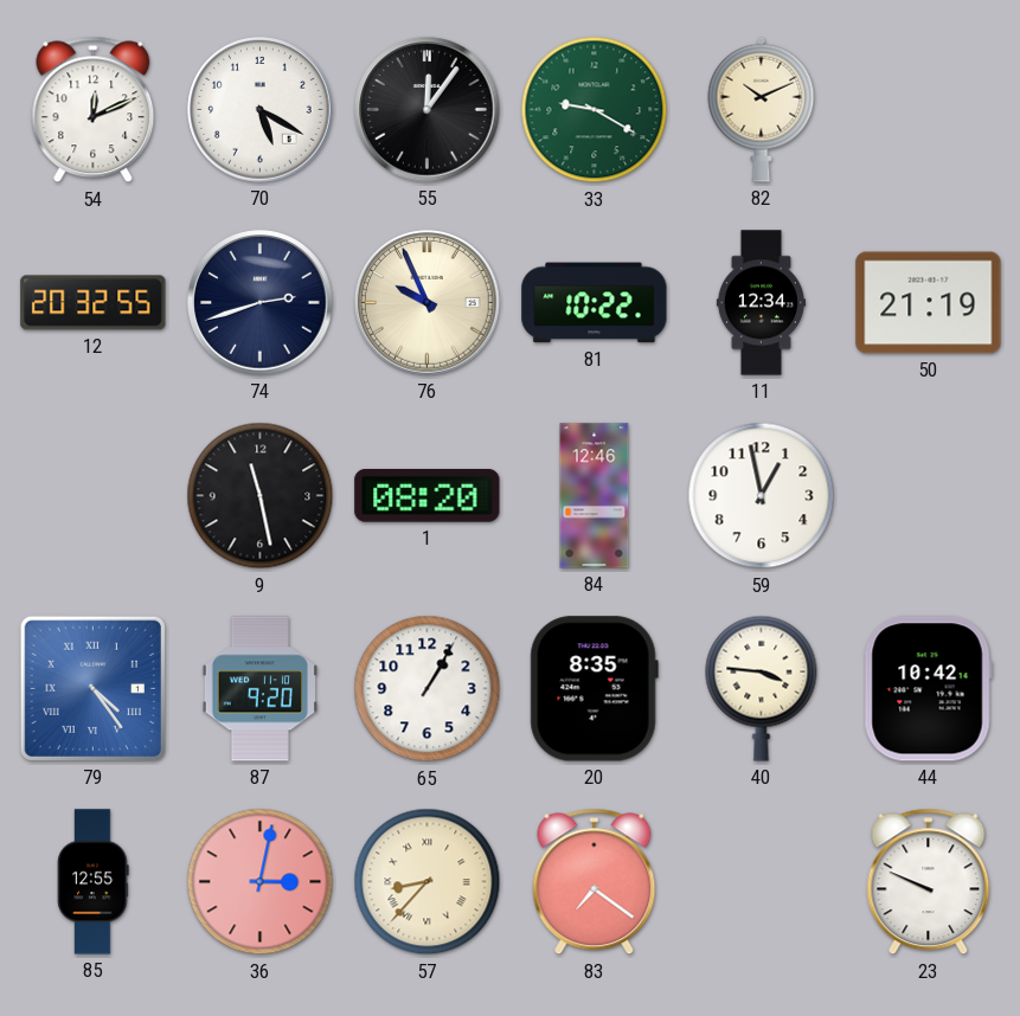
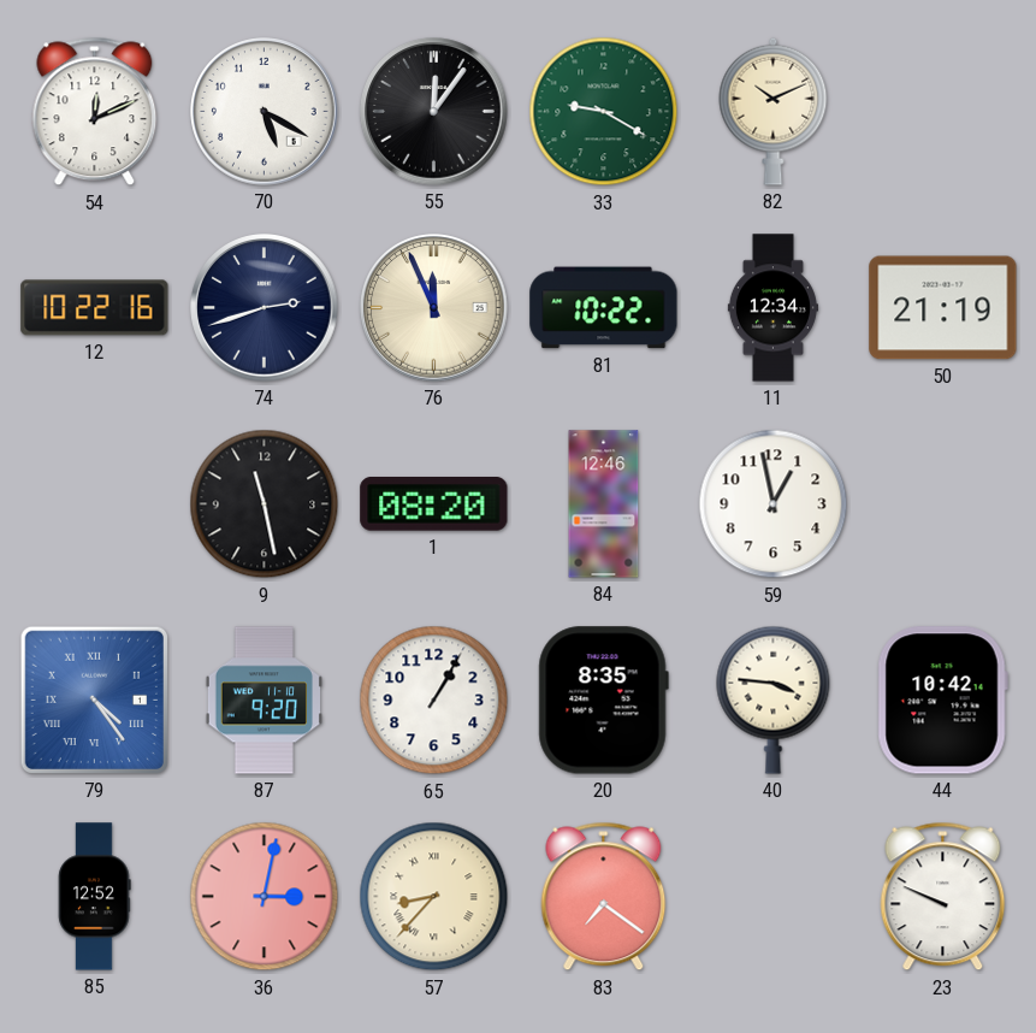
12: 20:32 -> 10:22 (95, 308)
76: 9:56 -> 11:56 (434, 308)
85: 12:55 -> 12:52 (95, 897)
